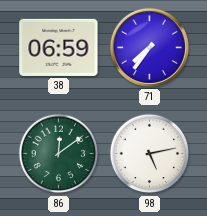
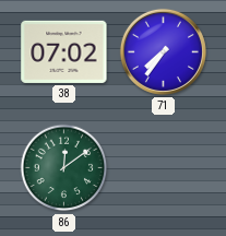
38: 06:59 -> 07:02 (64, 51)
98: 5:13 -> none (150, 154)
